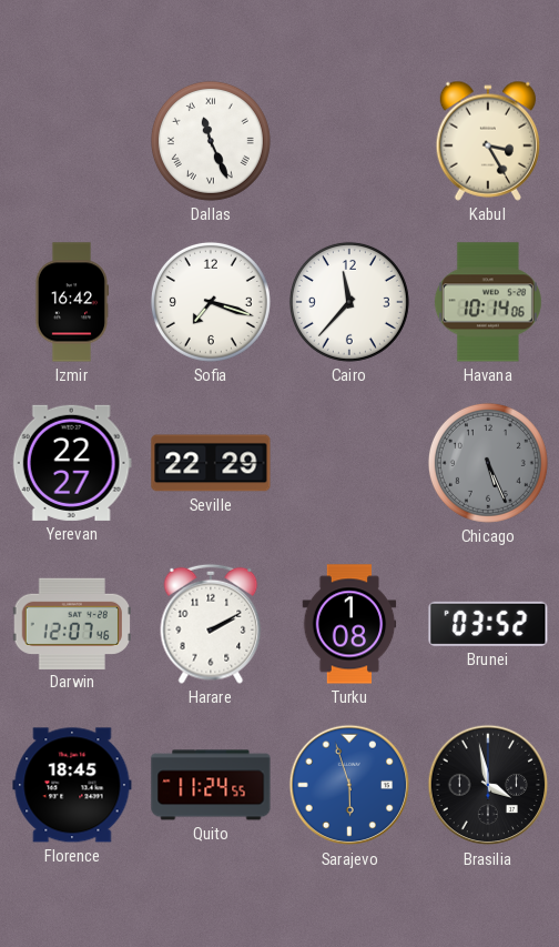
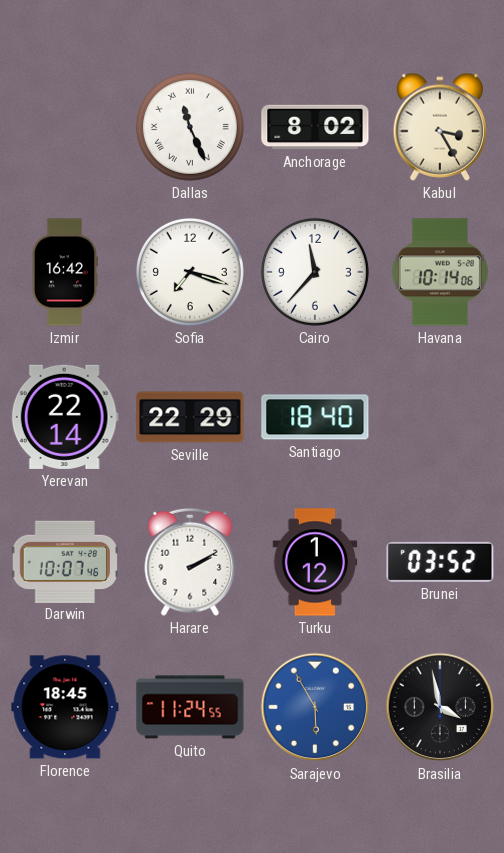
Anchorage: none -> 8:02 (315, 127)
Yerevan: 22:27 -> 22:14 (65, 417)
Santiago: none -> 18:40 (315, 417)
Chicago: 5:26 -> none (488, 463)
Darwin: 12:07 -> 10:07 (64, 561)
Turku: 1:08 -> 1:12 (315, 562)
Sarajevo: 5:57 -> 5:55 (315, 707)
